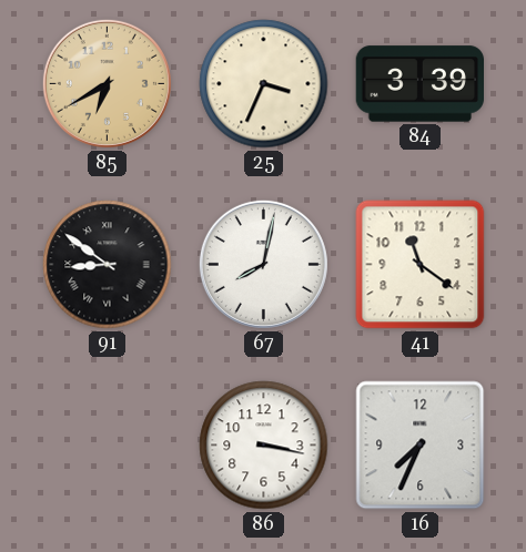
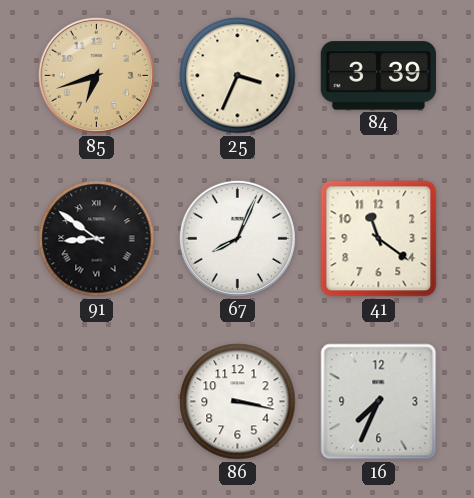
85: 6:40 -> 6:42 (96, 75)
67: 8:02 -> 8:04 (237, 238)
